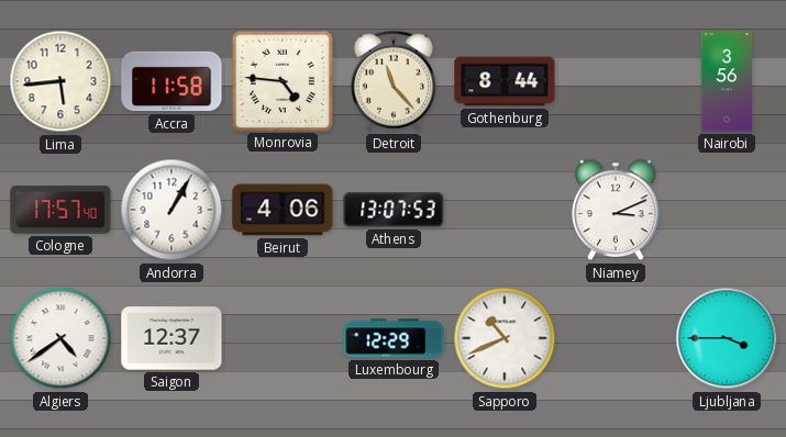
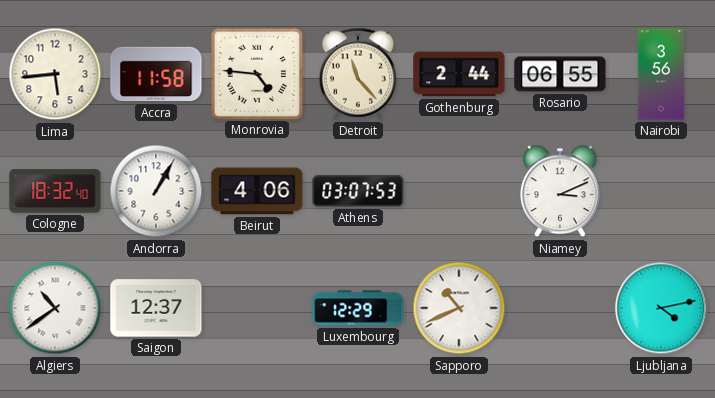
Gothenburg: 8:44 -> 2:44 (459, 74)
Rosario: none -> 06:55 (560, 74)
Cologne: 17:57 -> 18:32 (55, 191)
Athens: 13:07 -> 03:07 (358, 191)
Algiers: 4:39 -> 10:39 (55, 308)
Ljubljana: 3:45 -> 4:13 (661, 308)
